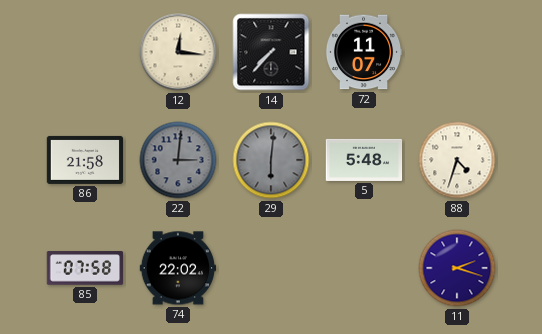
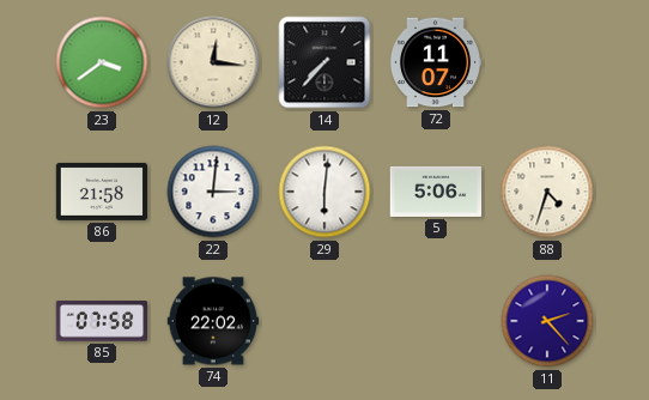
23: none -> 3:39 (102, 62)
22 dial: grey -> white (213, 192)
29 dial: grey -> white (324, 192)
5: 5:48 -> 5:06 (436, 192)
11: 2:18 -> 2:23 (547, 321)
